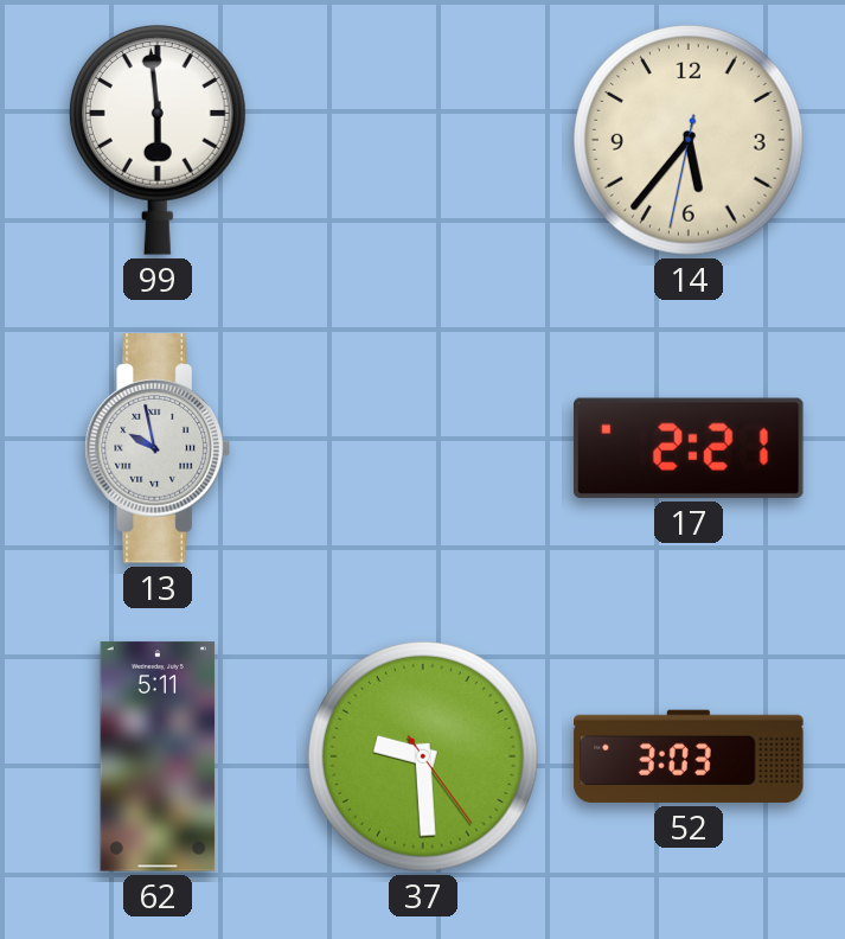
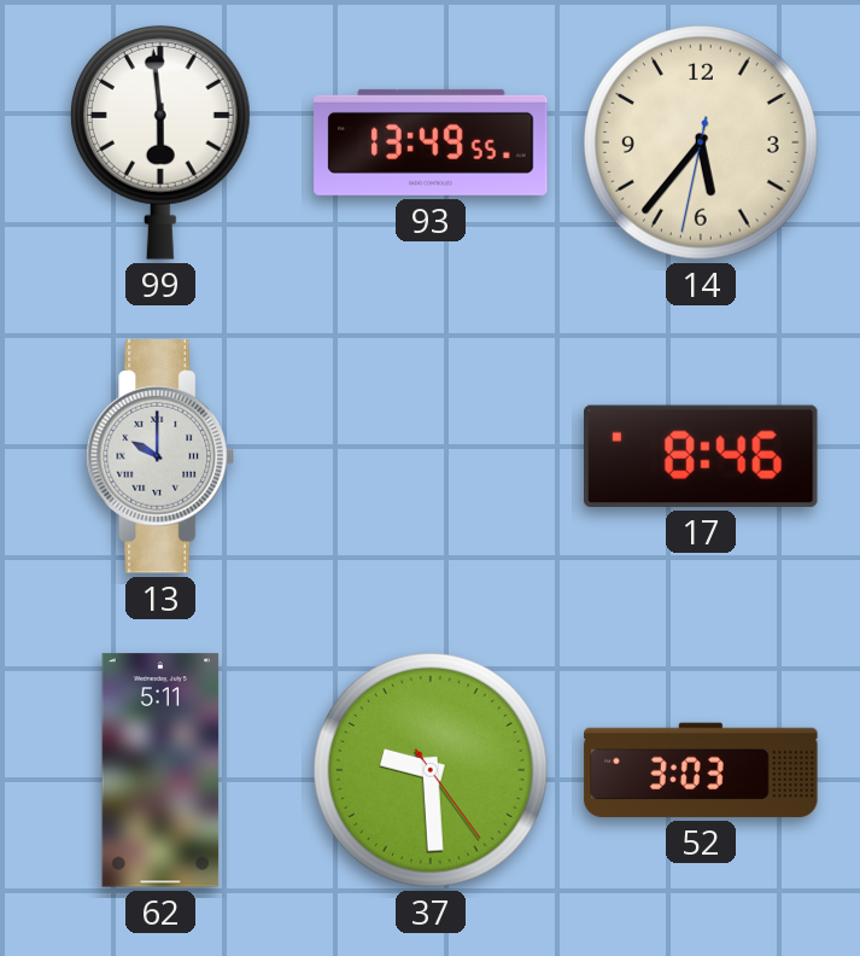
93: none -> 13:49 (431, 142)
13: 9:58 -> 10:00 (159, 456)
17: 2:21 -> 8:46 (702, 456)
